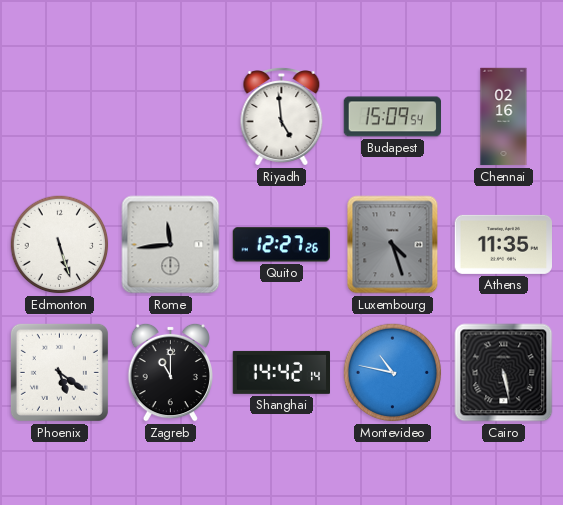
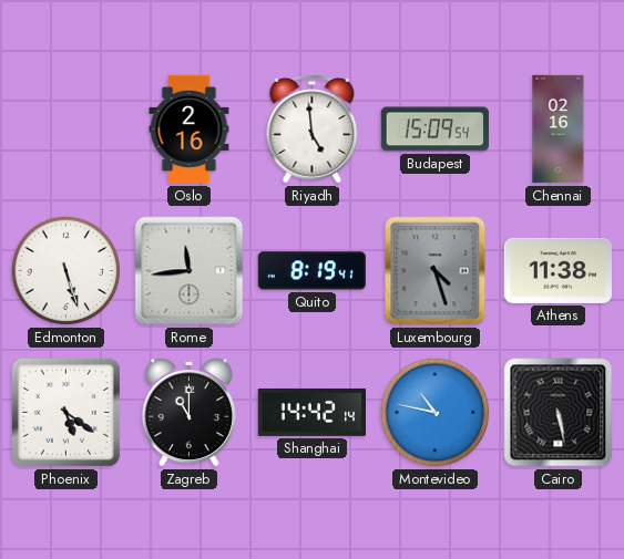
Oslo: none -> 2:16 (190, 130)
Quito: 12:27 -> 8:19 (311, 271)
Athens: 11:35 -> 11:38 (557, 270)
